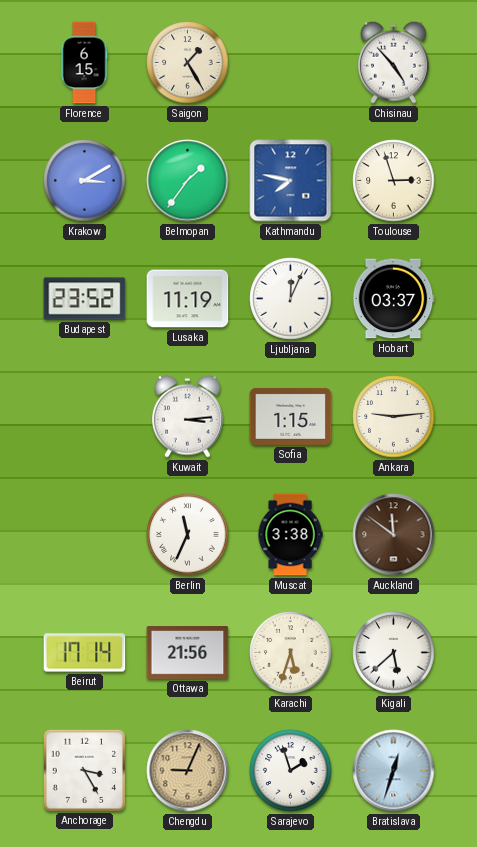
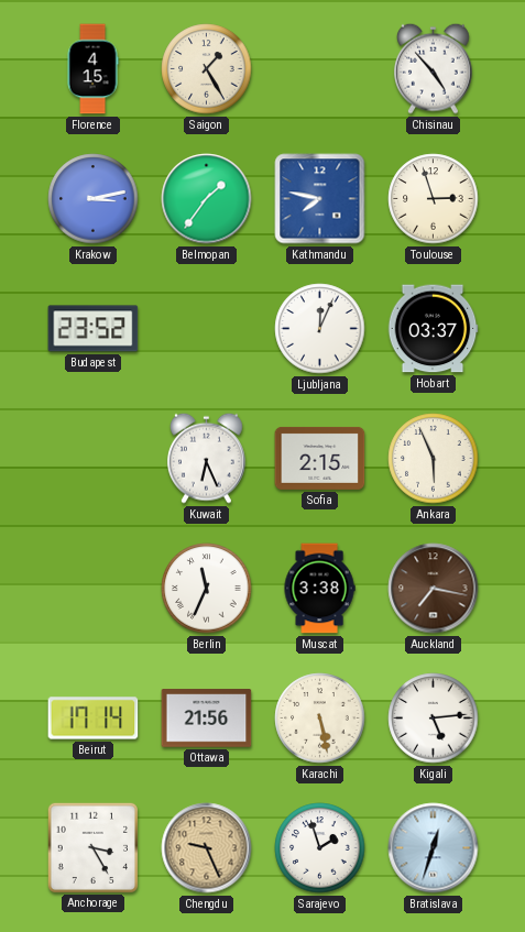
Florence: 6:15 -> 4:15 (92, 69)
Krakow: 3:10 -> 3:13 (94, 199)
Lusaka: 11:19 -> none (188, 299)
Kuwait: 3:14 -> 6:26 (207, 458)
Sofia: 1:15 -> 2:15 (320, 458)
Ankara: 9:14 -> 5:56 (434, 459)
Auckland: 11:51 -> 7:17 (434, 589)
Karachi: 5:33 -> 5:28 (320, 719)
Kigali: 5:38 -> 5:14 (434, 719)
Chengdu: 9:04 -> 9:26 (207, 848)
